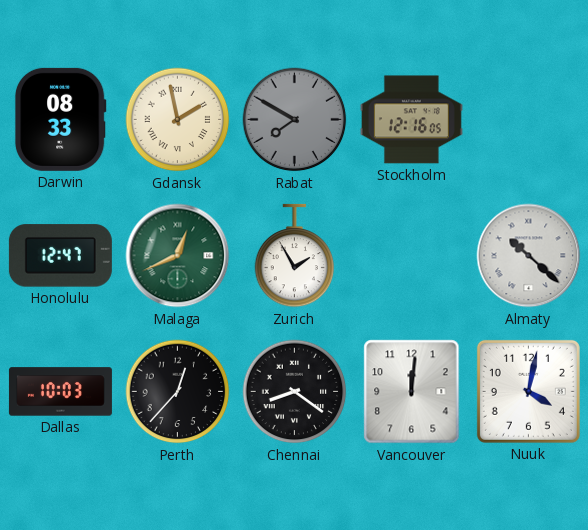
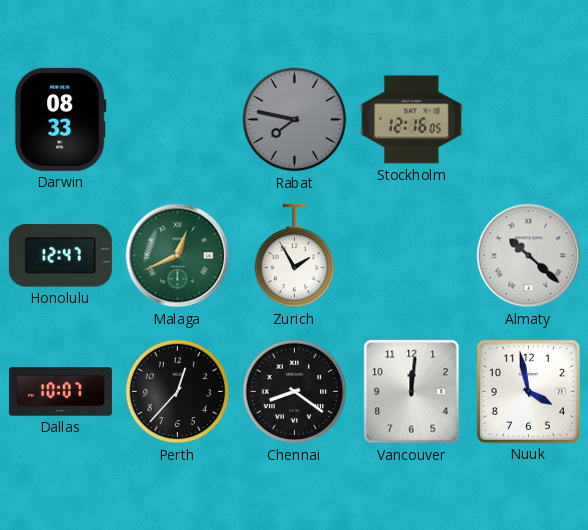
Gdansk: 1:58 -> none (178, 120)
Rabat: 7:50 -> 7:47 (295, 120)
Dallas: 10:03 -> 10:07 (60, 392)
Nuuk: 4:02 -> 3:58 (528, 391)
